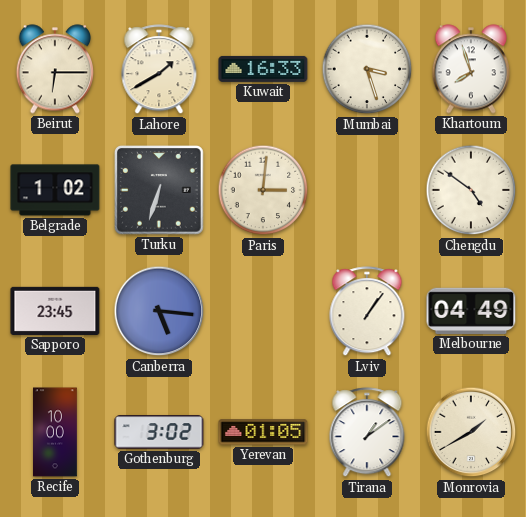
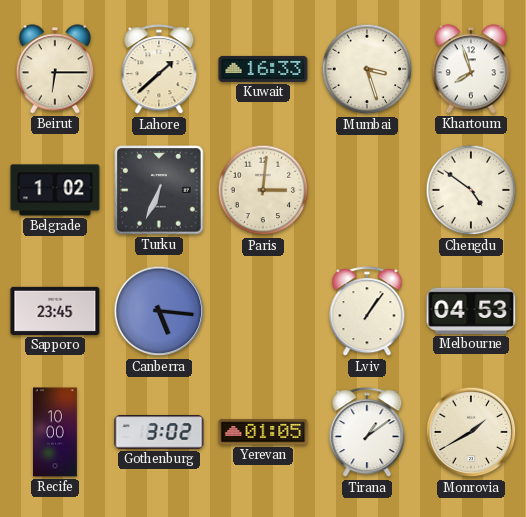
Lahore: 1:40 -> 1:38 (159, 70)
Turku: 6:33 -> 6:34 (160, 191)
Melbourne: 04:49 -> 04:53 (471, 311)
